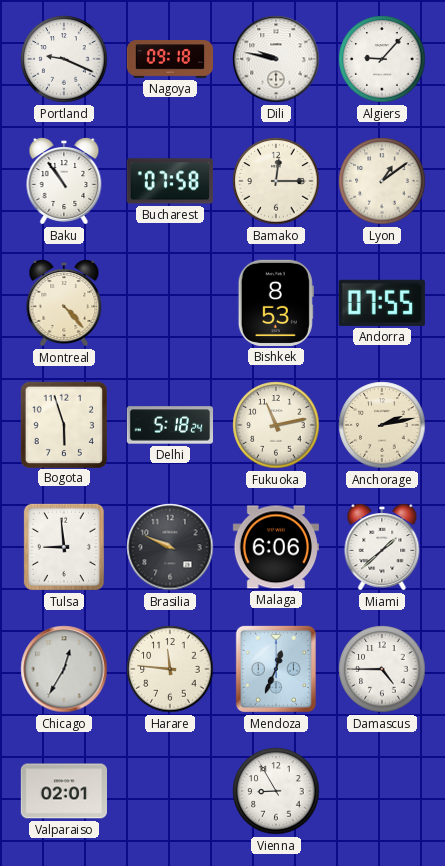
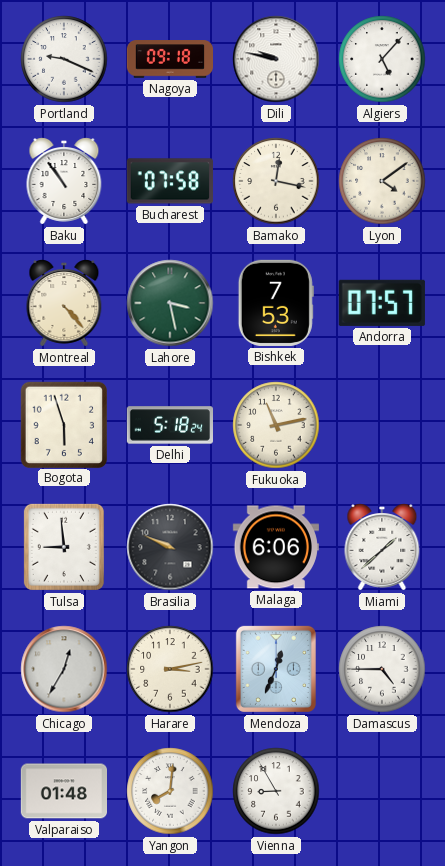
Algiers: 9:07 -> 5:07 (382, 59)
Bamako: 12:15 -> 12:17 (276, 181)
Lyon: 1:09 -> 4:09 (382, 181)
Lahore: none -> 3:28 (170, 303)
Bishkek: 8:53 -> 7:53 (276, 303)
Andorra: 07:55 -> 07:57 (382, 303)
Anchorage: 2:13 -> none (382, 425)
Harare: 11:46 -> 3:13 (170, 669)
Valparaiso: 02:01 -> 01:48 (63, 791)
Yangon: none -> 8:01 (170, 791)
